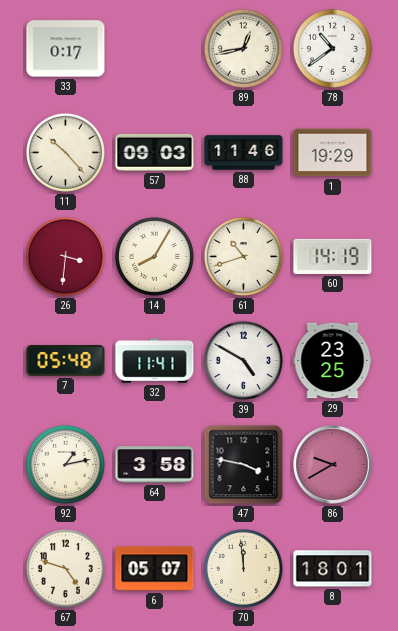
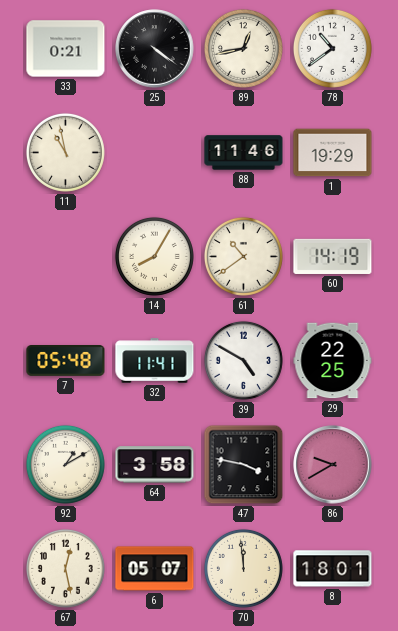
33: 0:17 -> 0:21 (66, 49)
25: none -> 4:21 (155, 49)
11: 10:23 -> 10:58 (65, 152)
57: 09:03 -> none (155, 152)
26: 3:31 -> none (65, 256)
61: 10:42 -> 10:39 (243, 256)
29: 23:25 -> 22:25 (333, 361)
92: 1:13 -> 1:10 (65, 464)
67: 4:48 -> 12:28 (65, 568)
